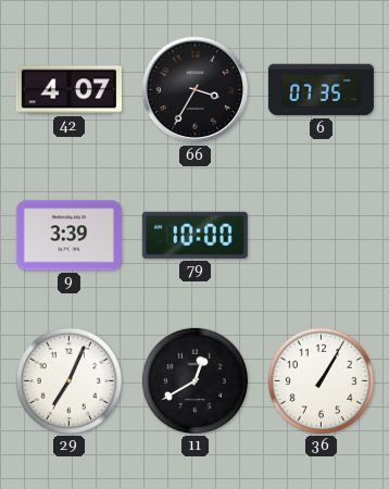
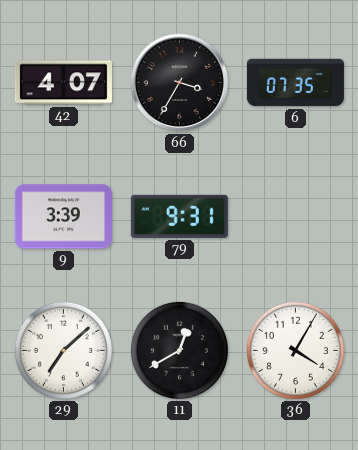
79: 10:00 -> 9:31 (179, 216)
29: 7:04 -> 7:08 (63, 350)
36: 1:05 -> 4:05 (295, 350)
